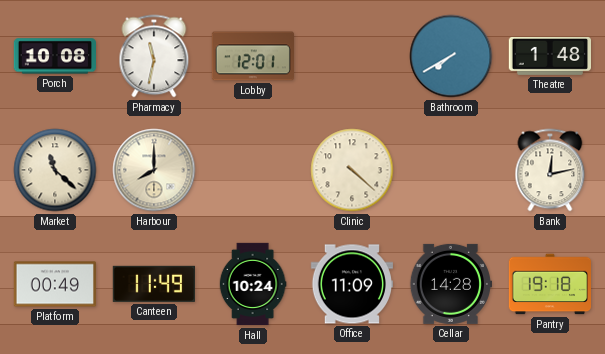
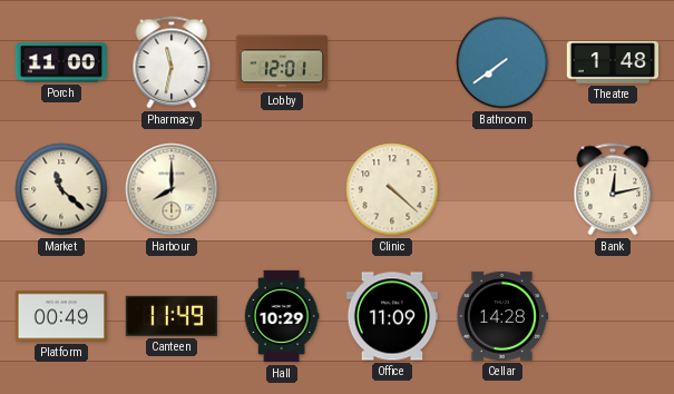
Porch: 10:08 -> 11:00 (60, 62)
Bathroom: 7:40 -> 7:39 (502, 62)
Hall: 10:24 -> 10:29 (282, 316)
Pantry: 19:18 -> none (549, 284)
